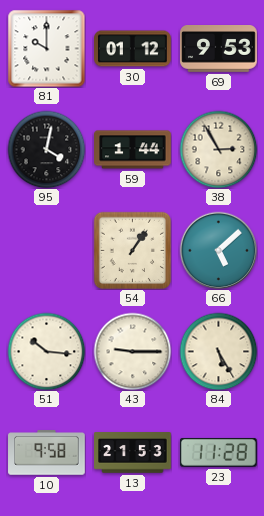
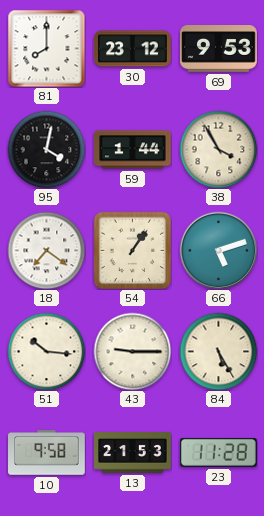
81: 10:00 -> 8:00 (46, 48)
30: 01:12 -> 23:12 (133, 49)
38: 2:55 -> 3:55 (218, 149)
18: none -> 7:21 (46, 250)
66: 5:08 -> 5:12 (218, 250)
